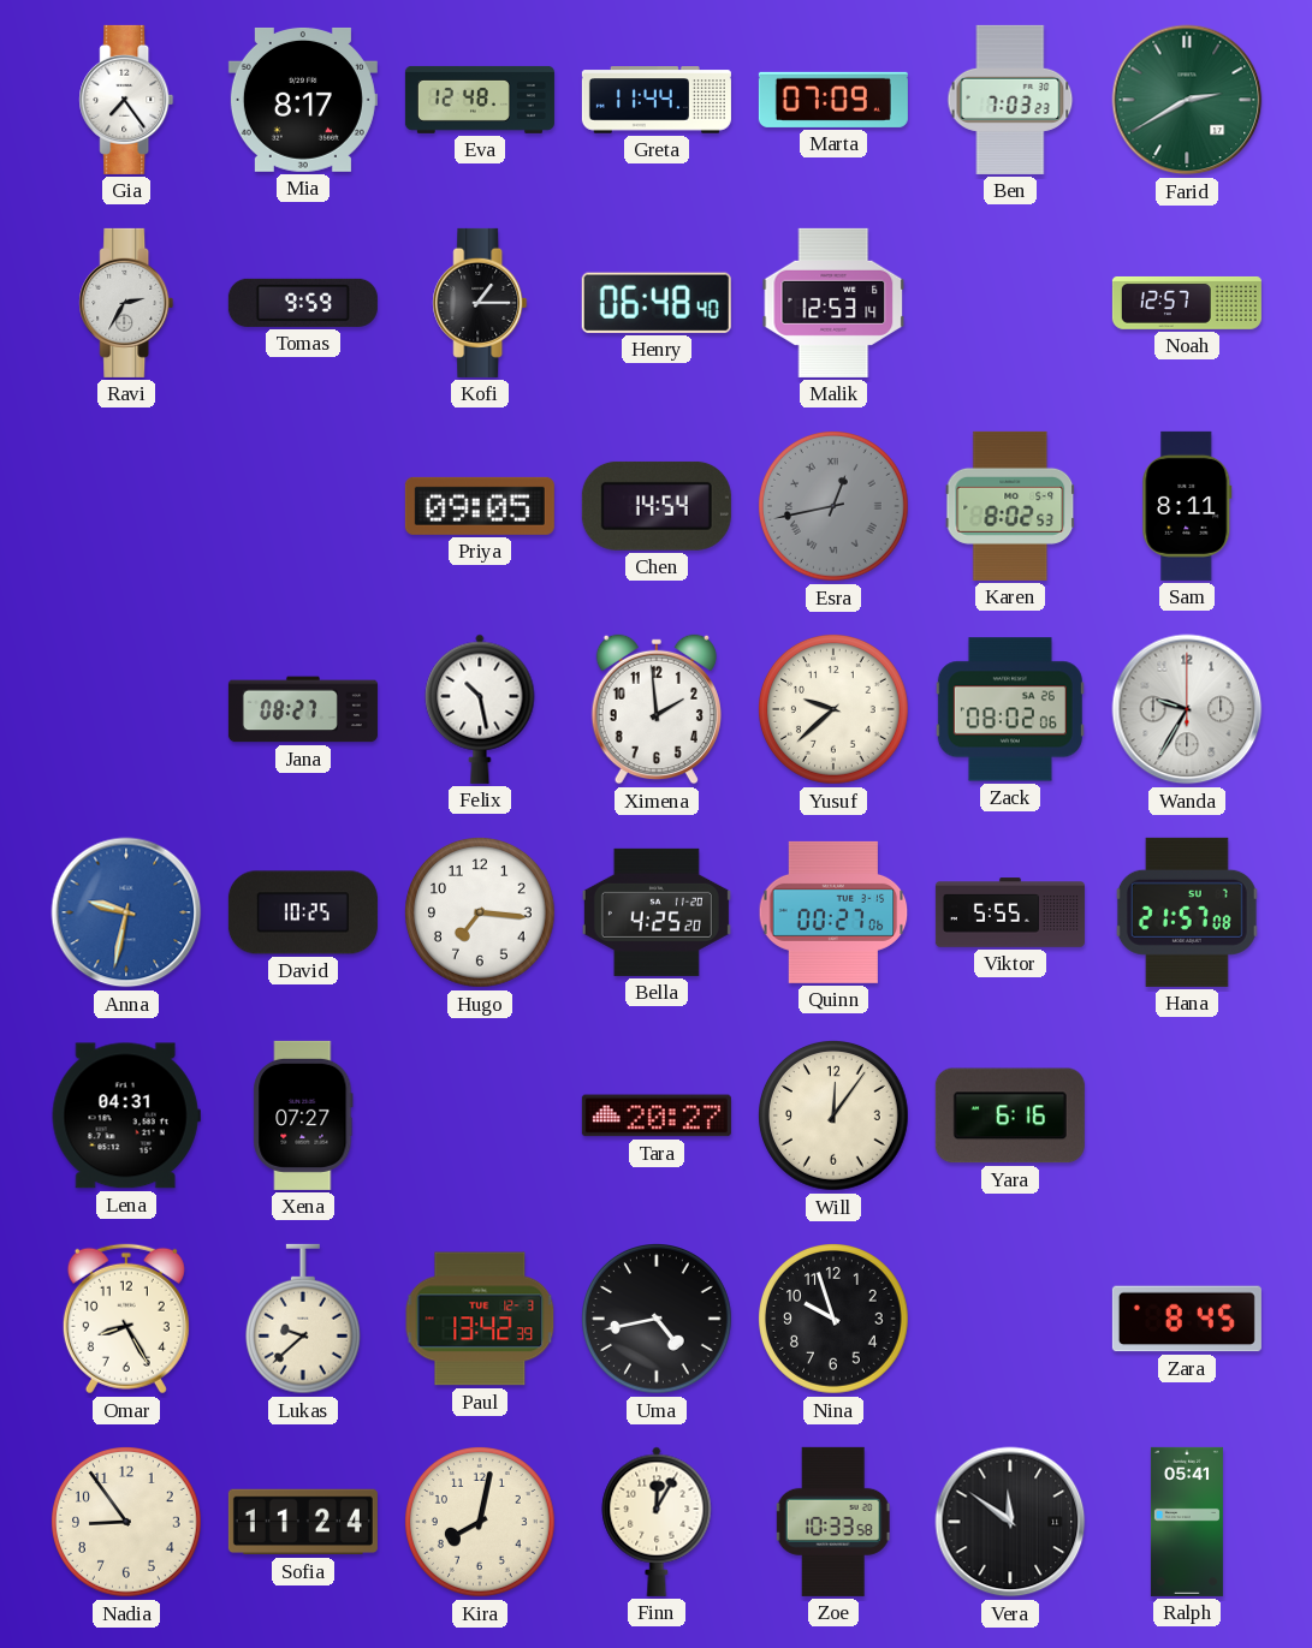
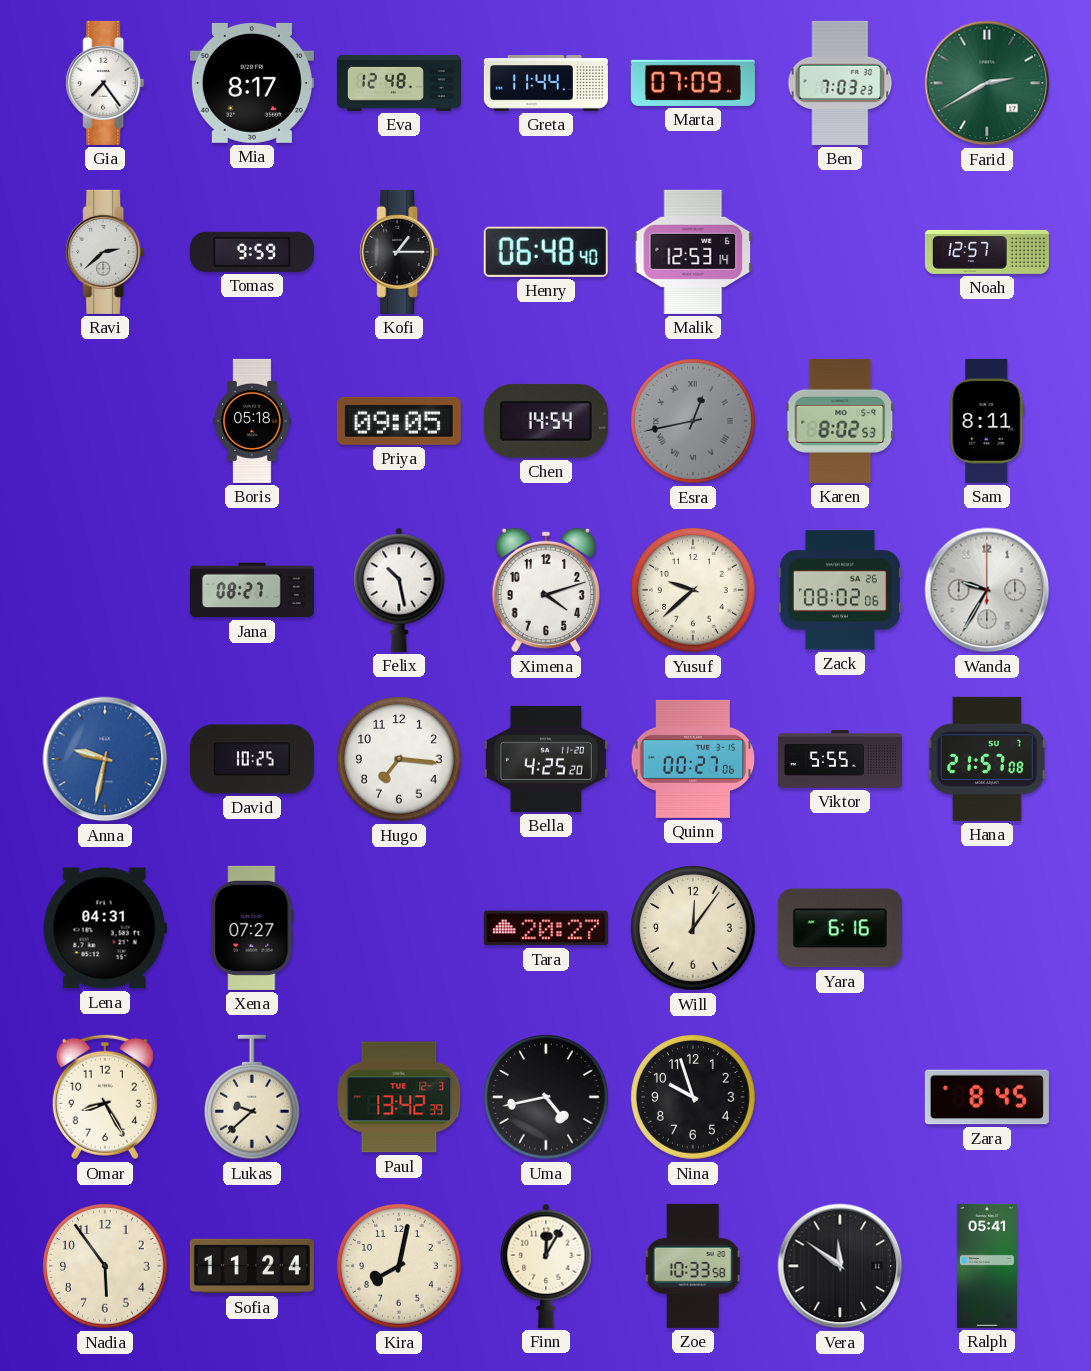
Ravi: 2:35 -> 2:38 (105, 252)
Boris: none -> 05:18 (252, 421)
Ximena: 1:59 -> 4:12 (546, 590)
Nadia: 8:54 -> 5:54 (106, 1267)
